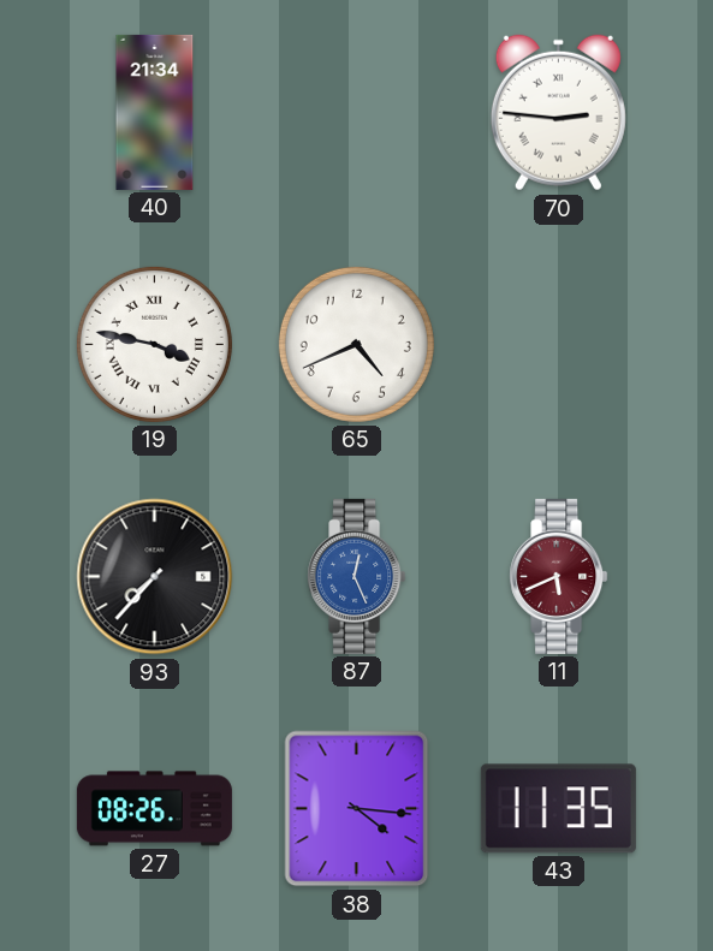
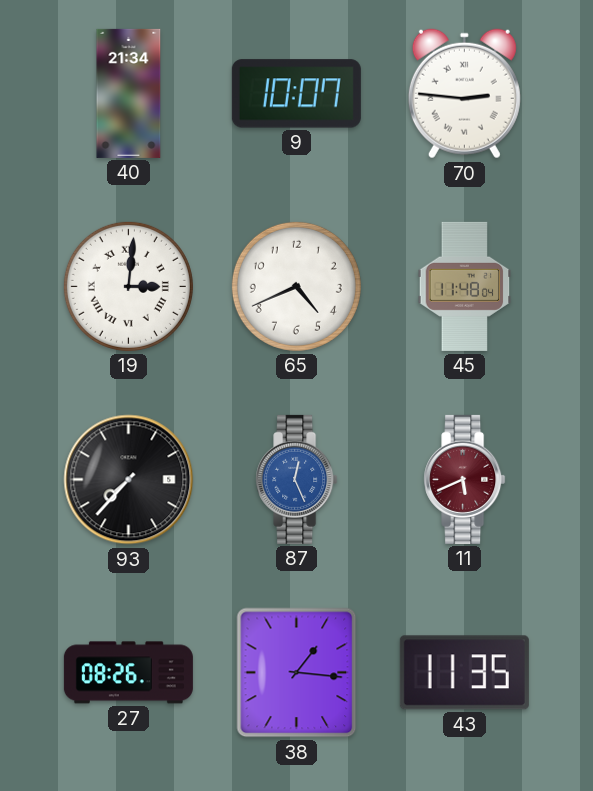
9: none -> 10:07 (296, 94)
19: 3:47 -> 3:01 (128, 286)
45: none -> 11:48 (465, 286)
38: 4:16 -> 1:16 (297, 673)
